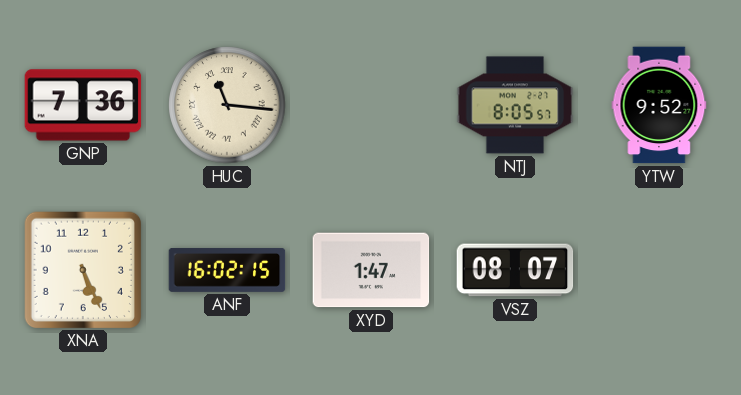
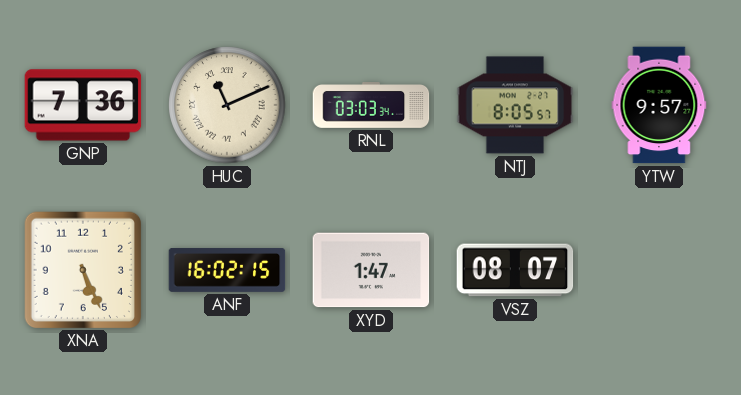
HUC: 11:16 -> 11:11 (227, 105)
RNL: none -> 03:03 (371, 106)
YTW: 9:52 -> 9:57 (659, 105)
